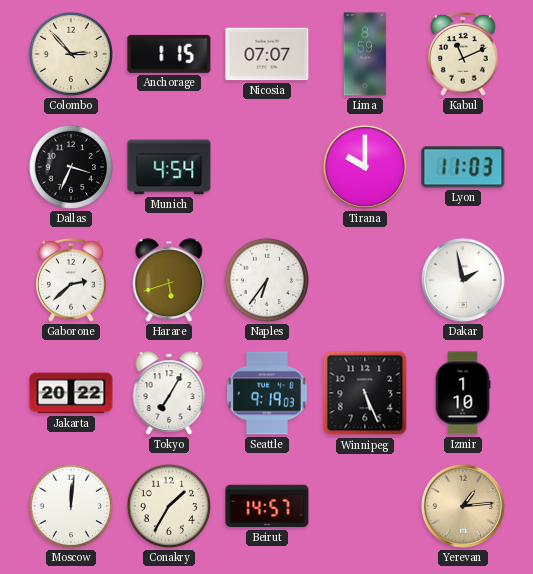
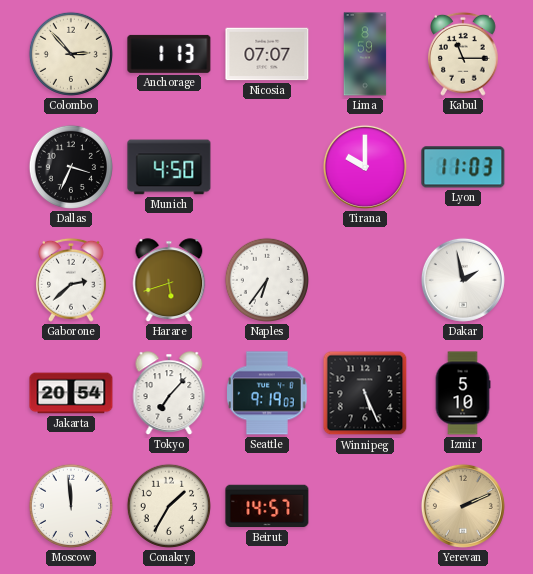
Anchorage: 1:15 -> 1:13 (169, 54)
Kabul: 11:11 -> 11:15 (464, 54)
Munich: 4:54 -> 4:50 (169, 167)
Jakarta: 20:22 -> 20:54 (71, 393)
Tokyo: 7:05 -> 7:07 (169, 393)
Izmir: 1:10 -> 5:10 (463, 393)
Moscow: 12:01 -> 11:59 (71, 506)
Yerevan: 1:14 -> 2:11 (463, 506)
